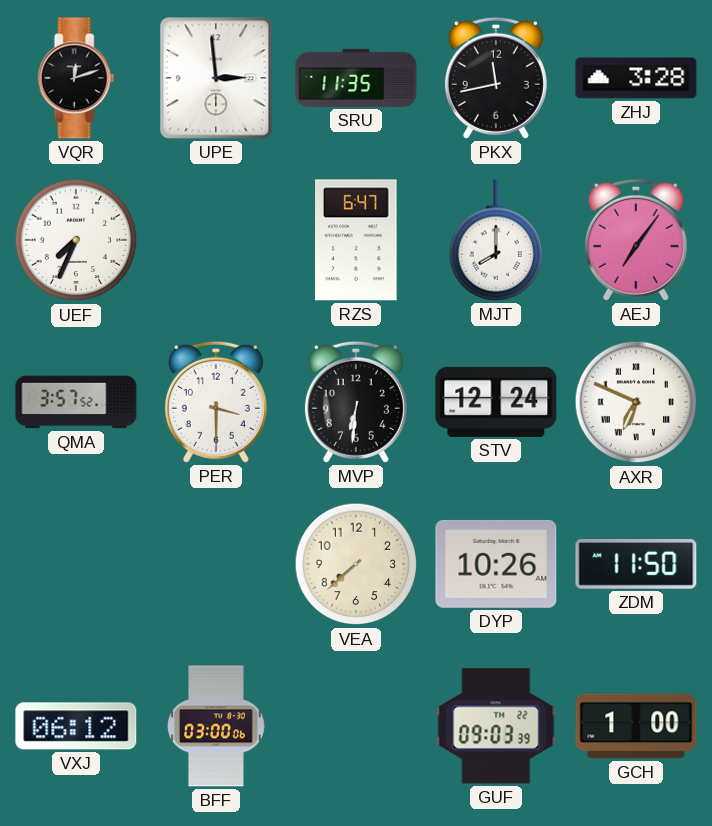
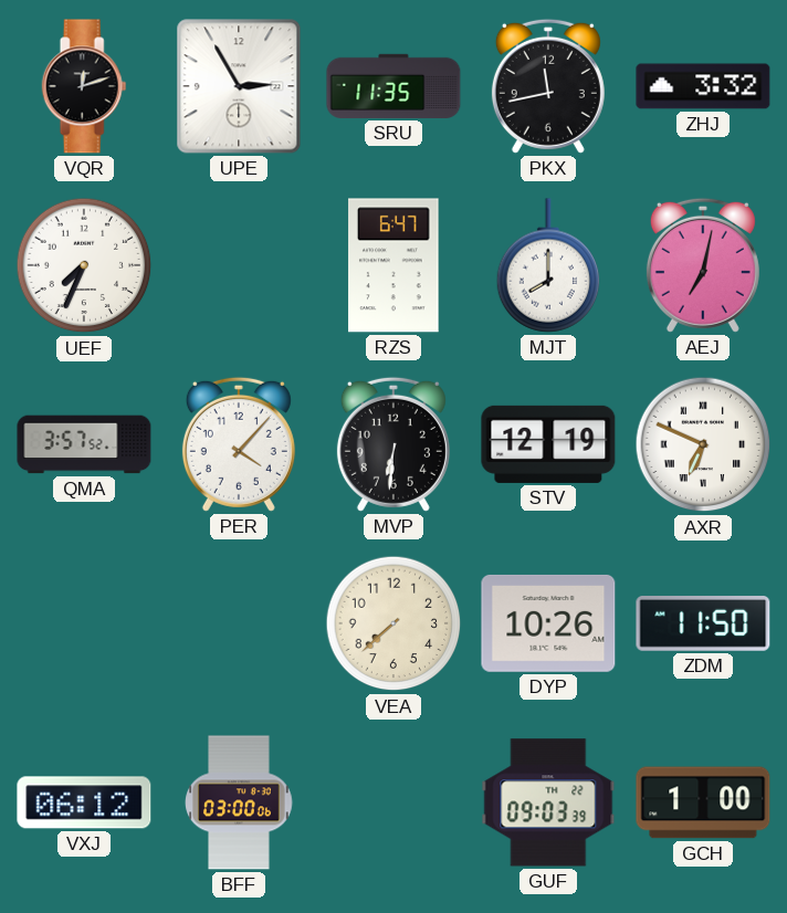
UPE: 2:59 -> 2:55 (239, 86)
ZHJ: 3:28 -> 3:32 (703, 86)
AEJ: 7:06 -> 7:02 (703, 265)
PER: 3:30 -> 4:07 (239, 444)
STV: 12:24 -> 12:19 (548, 444)
